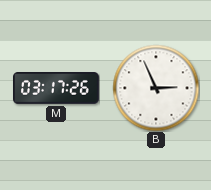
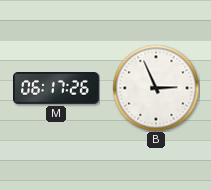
M: 03:17 -> 06:17 (56, 88)
